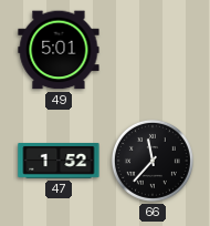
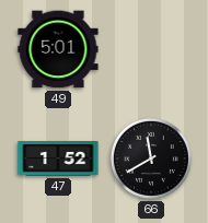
66: 11:37 -> 11:40 (151, 159)
